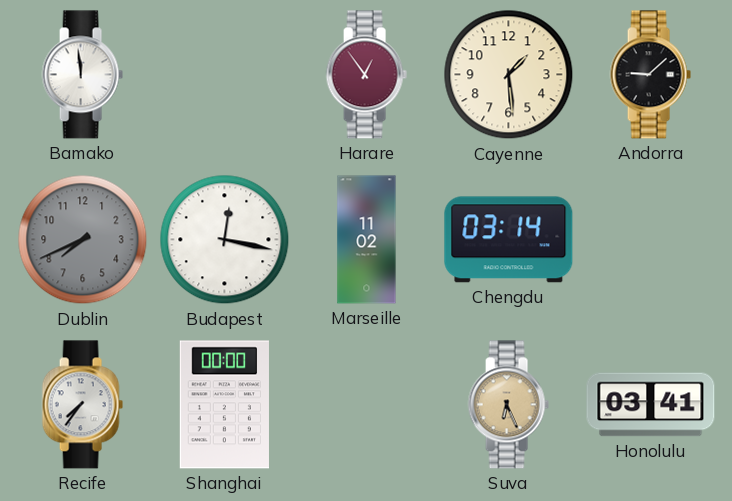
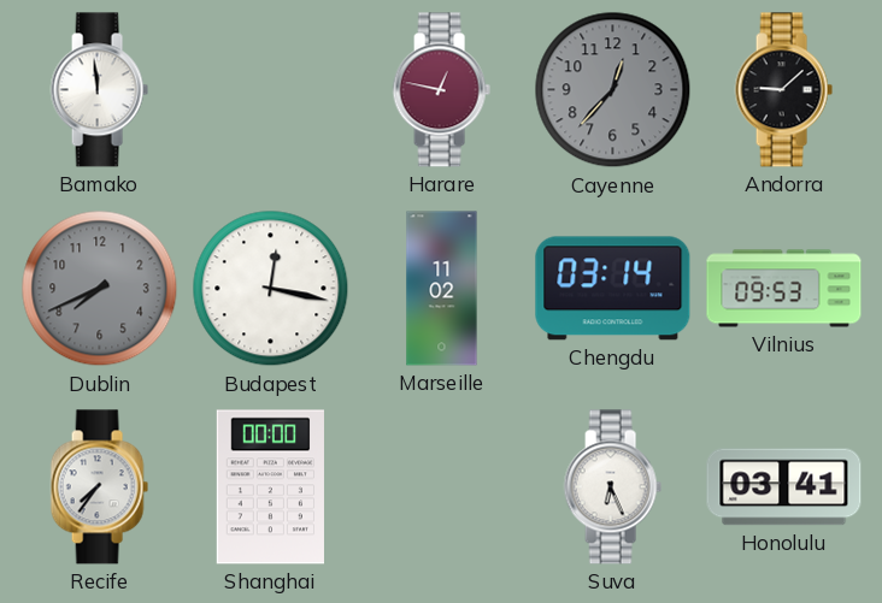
Harare: 12:54 -> 12:47 (441, 90)
Cayenne: 1:29 -> 12:37 (613, 90)
Cayenne dial: cream -> grey (613, 90)
Vilnius: none -> 09:53 (784, 289)
Suva dial: champagne -> white (612, 487)
